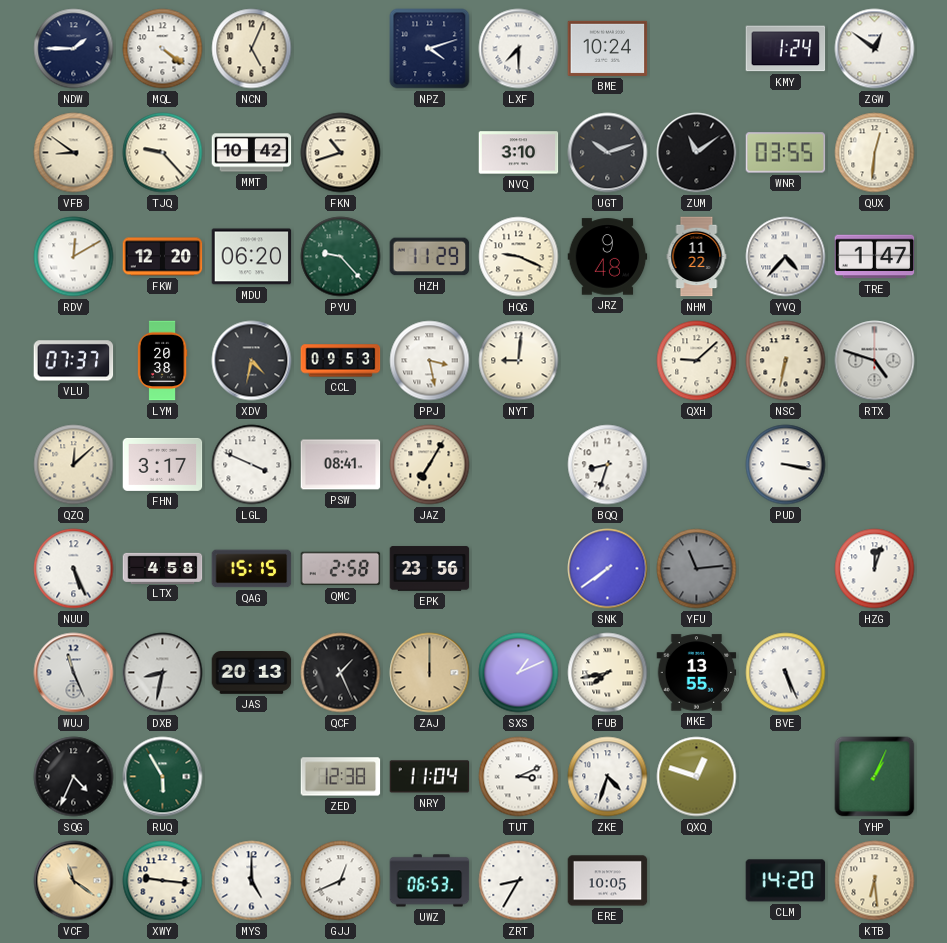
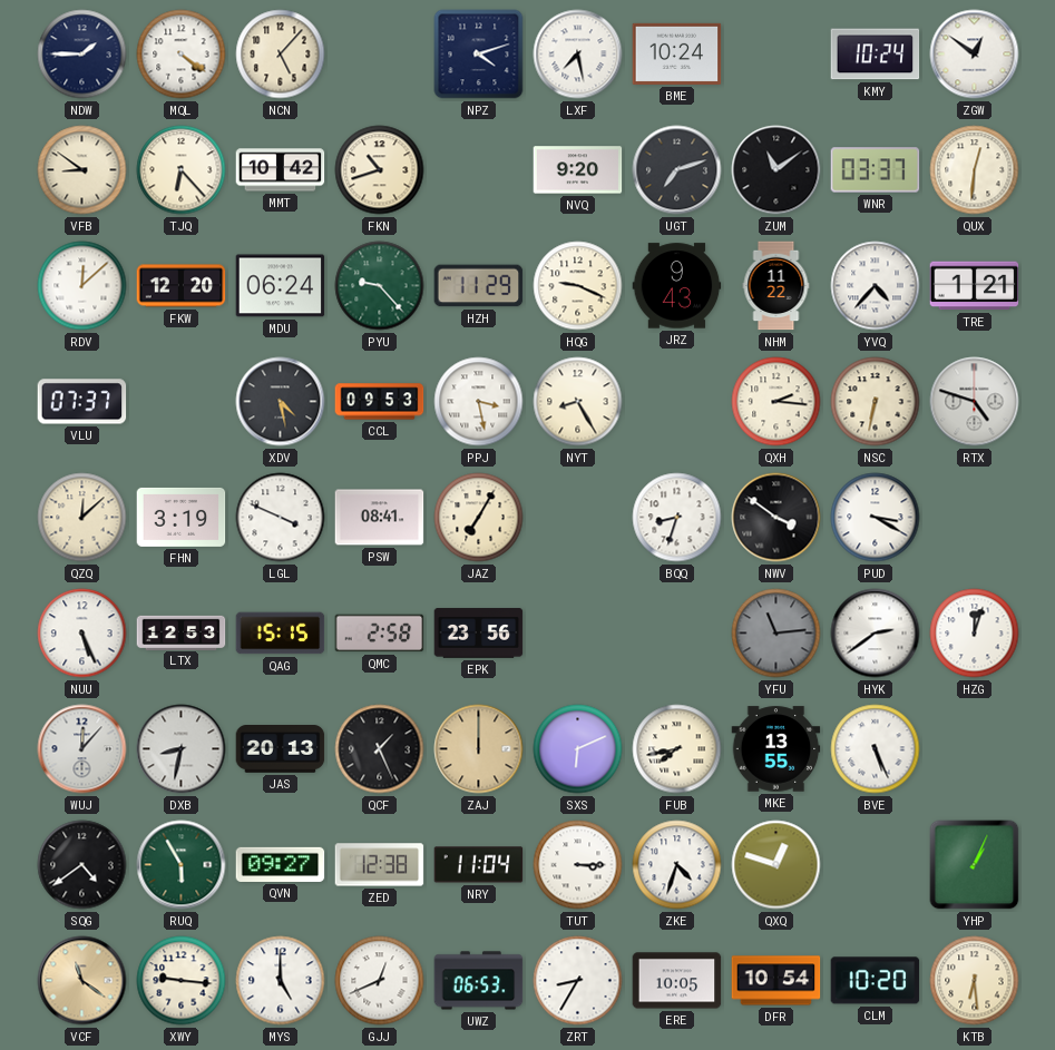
NCN: 5:04 -> 5:07 (281, 55)
LXF: 7:30 -> 7:28 (578, 55)
KMY: 1:24 -> 10:24 (876, 55)
TJQ: 9:23 -> 6:23 (182, 170)
NVQ: 3:10 -> 9:20 (578, 170)
UGT: 10:12 -> 7:12 (677, 170)
WNR: 03:55 -> 03:37 (876, 170)
RDV: 12:10 -> 12:08 (82, 286)
MDU: 06:20 -> 06:24 (281, 286)
JRZ: 9:48 -> 9:43 (677, 286)
TRE: 1:47 -> 1:21 (975, 286)
LYM: 20:38 -> none (162, 361)
XDV: 4:32 -> 4:28 (281, 402)
NYT: 9:01 -> 8:25 (578, 402)
QXH: 9:08 -> 2:16 (776, 402)
FHN: 3:17 -> 3:19 (182, 517)
NWV: none -> 3:51 (776, 518)
PUD: 3:17 -> 3:20 (876, 518)
LTX: 4:58 -> 12:53 (182, 632)
SNK: 7:39 -> none (608, 569)
HYK: none -> 2:39 (876, 634)
WUJ: 11:26 -> 12:07 (82, 749)
SXS: 1:11 -> 6:11 (578, 749)
SQG: 4:34 -> 4:39 (82, 865)
QVN: none -> 09:27 (281, 864)
TUT: 3:11 -> 3:15 (578, 865)
DFR: none -> 10:54 (776, 981)
CLM: 14:20 -> 10:20 (876, 981)
